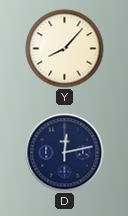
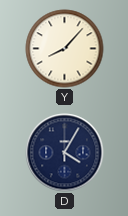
D: 12:13 -> 4:05 (65, 153)
